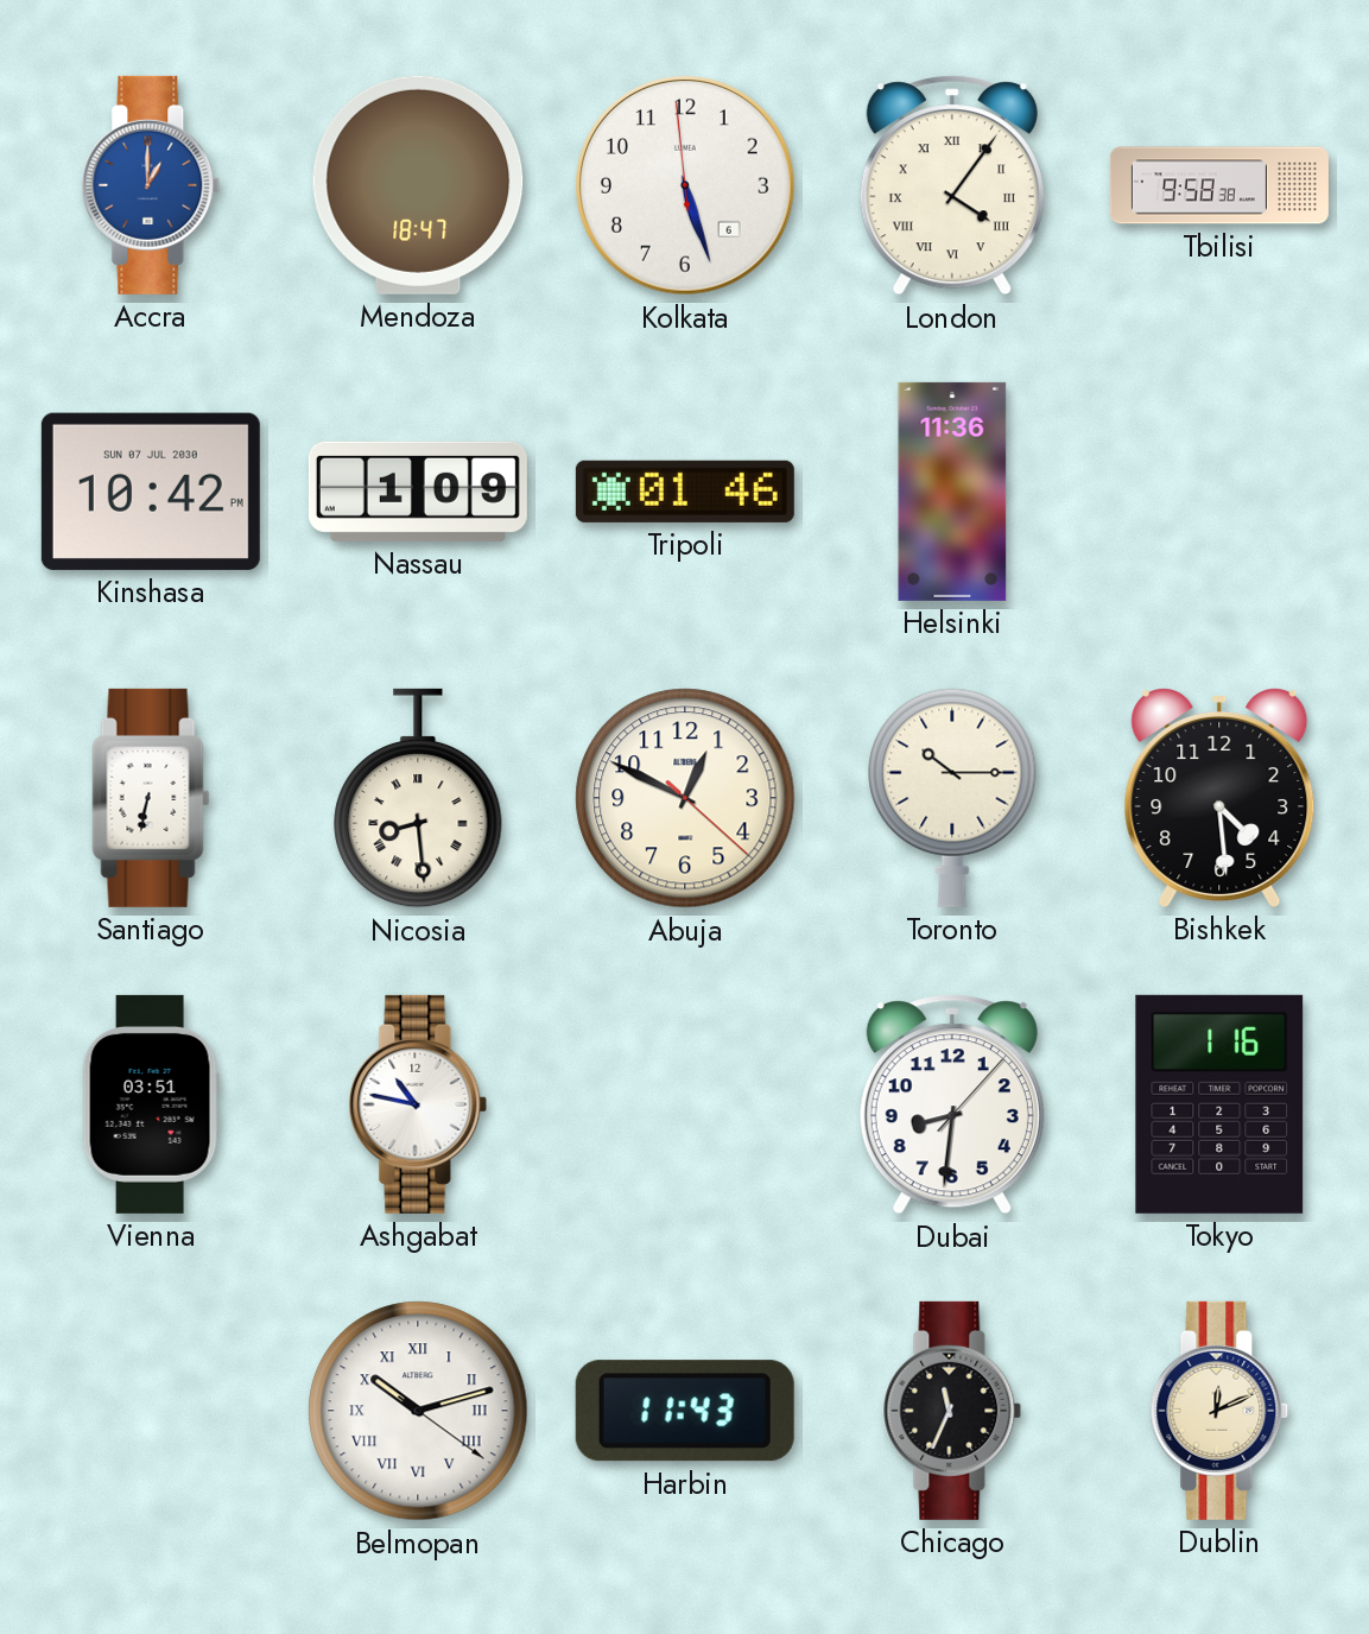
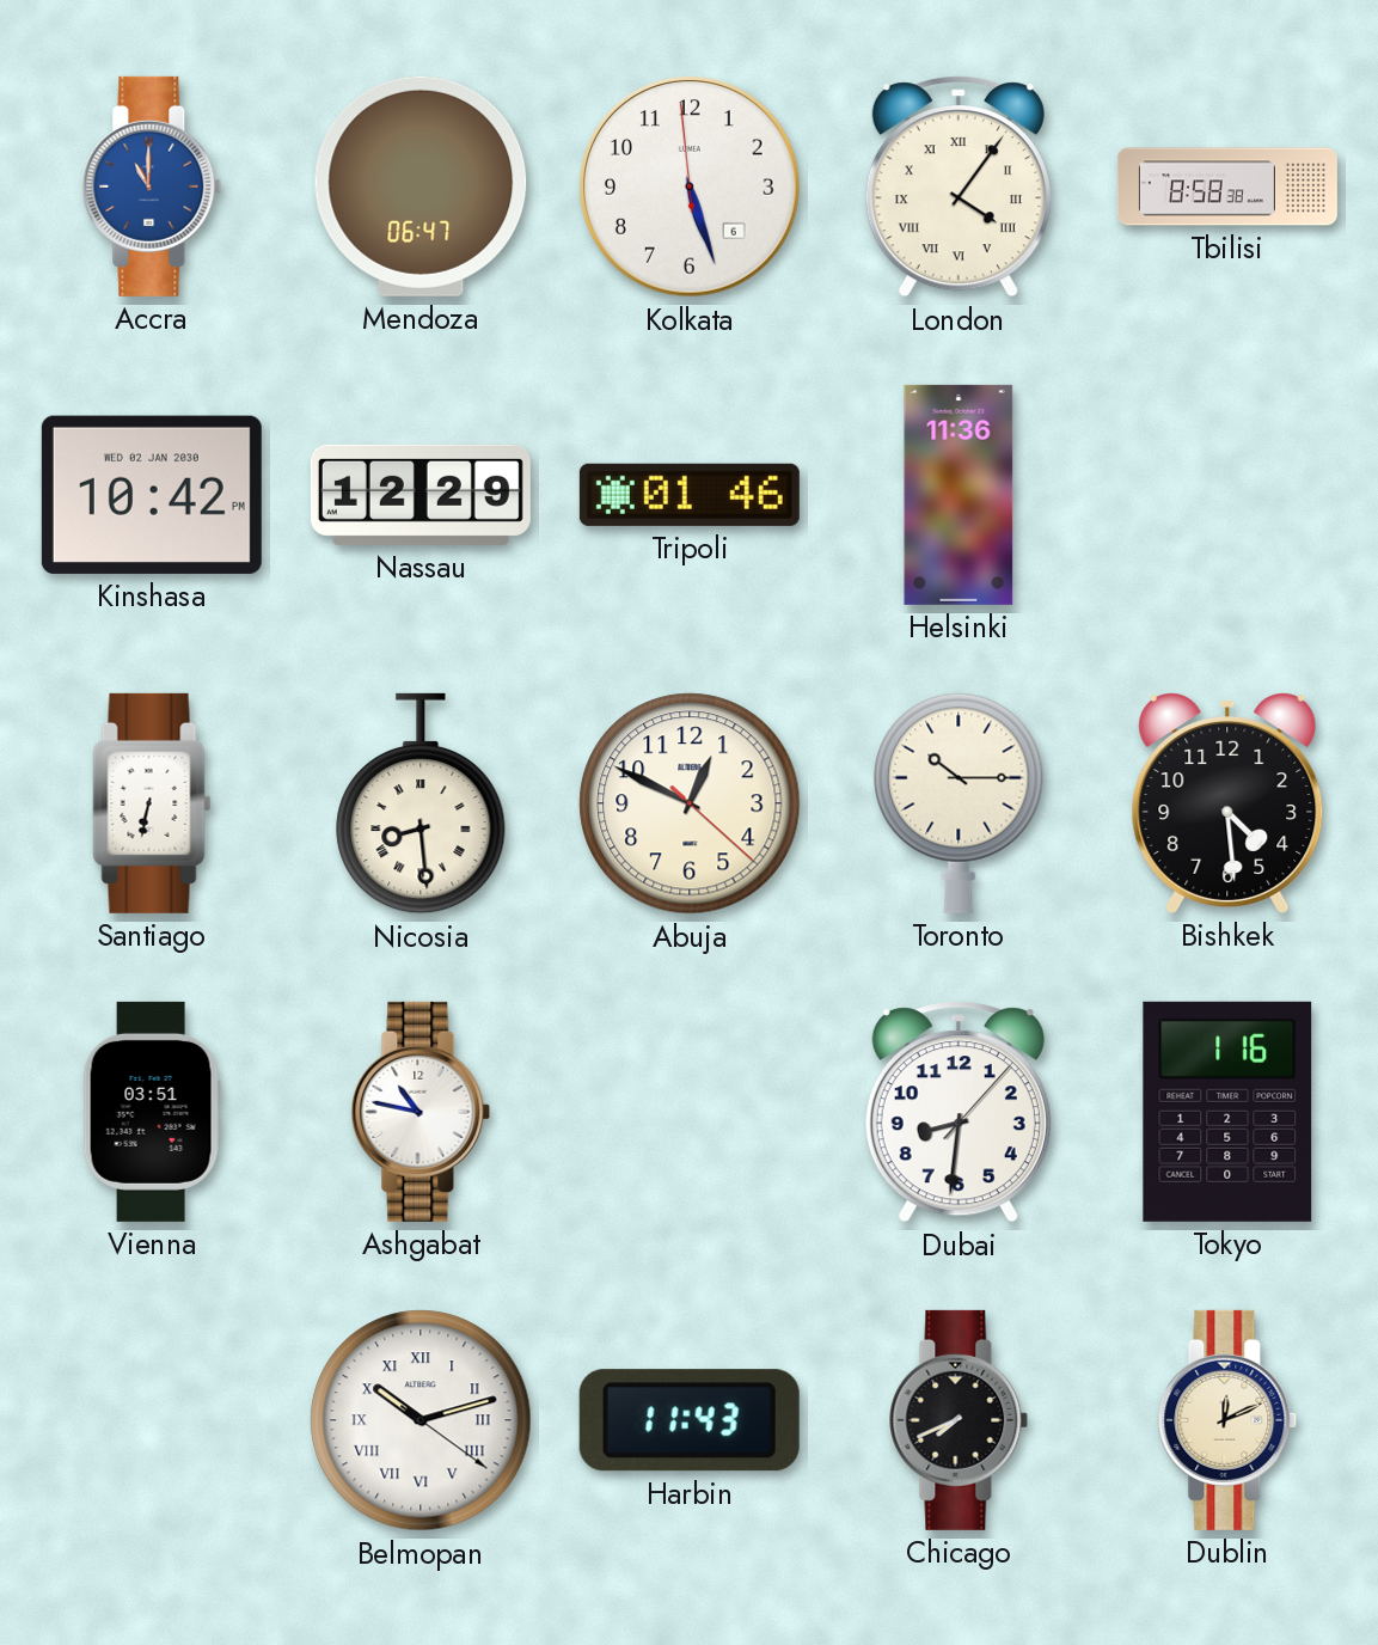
Accra: 1:00 -> 11:00 (152, 186)
Mendoza: 18:47 -> 06:47 (421, 186)
Tbilisi: 9:58 -> 8:58 (1227, 186)
Kinshasa date: SUN 07 JUL 2030 -> WED 02 JAN 2030 (152, 495)
Nassau: 1:09 -> 12:29 (421, 495)
Chicago: 11:34 -> 7:41 (959, 1420)
